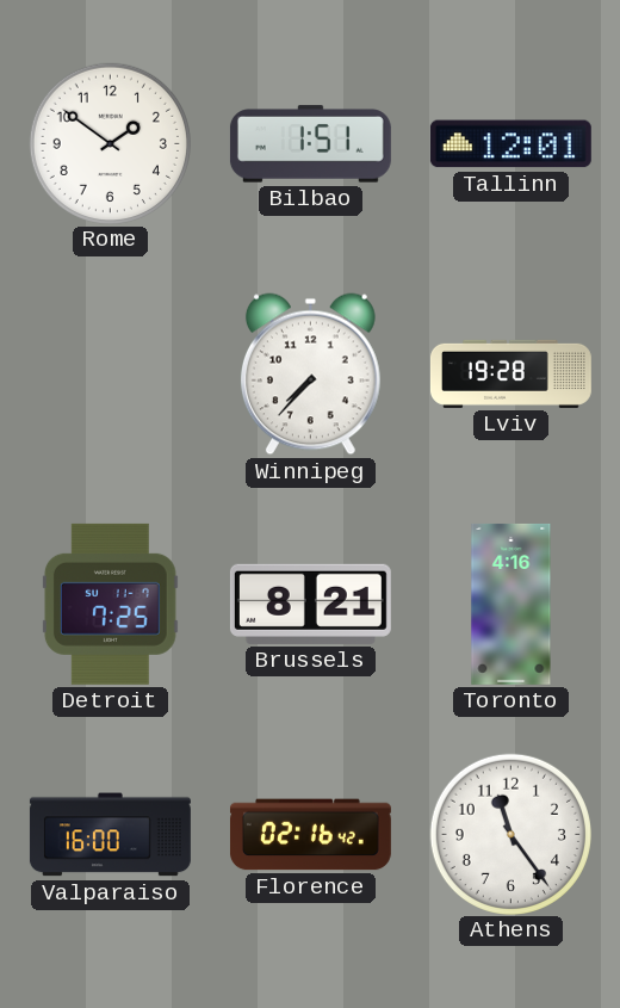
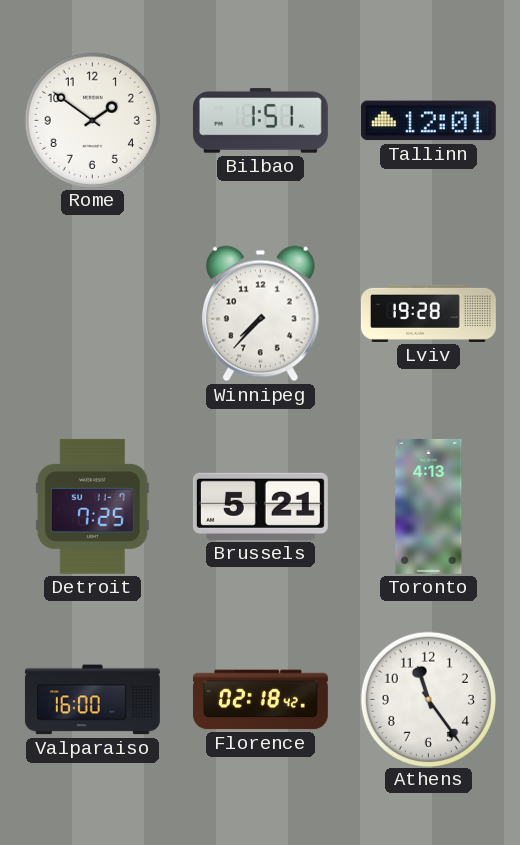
Brussels: 8:21 -> 5:21 (260, 506)
Toronto: 4:16 -> 4:13 (429, 506)
Florence: 02:16 -> 02:18 (260, 700)
